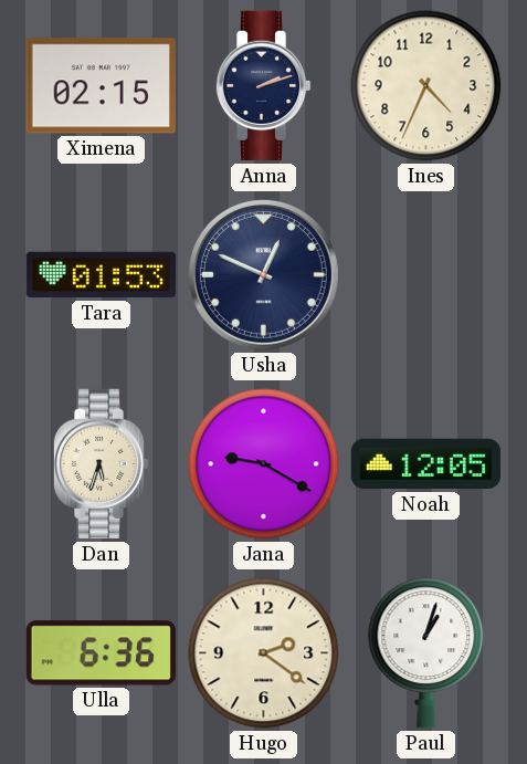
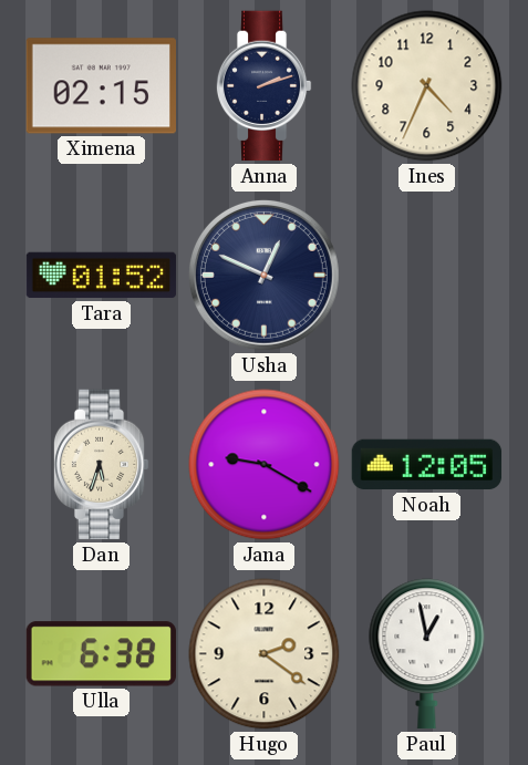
Tara: 01:53 -> 01:52 (102, 276)
Ulla: 6:36 -> 6:38 (101, 654)
Paul: 1:03 -> 12:58 (427, 654)
